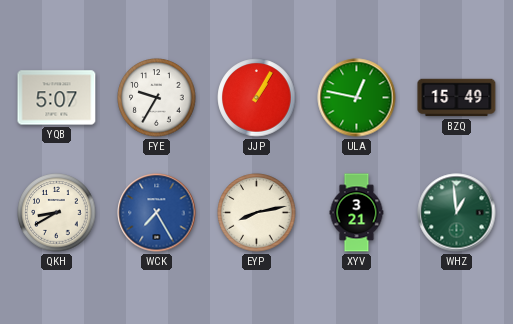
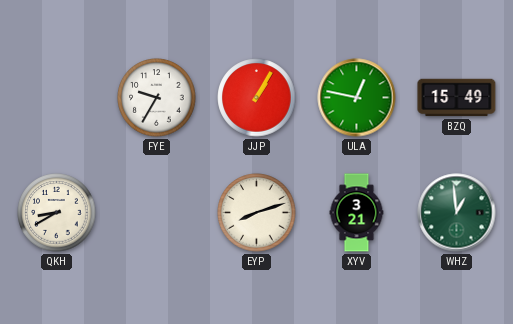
YQB: 5:07 -> none (57, 98)
WCK: 7:25 -> none (157, 213)
EYP: 8:13 -> 8:12 (257, 213)
